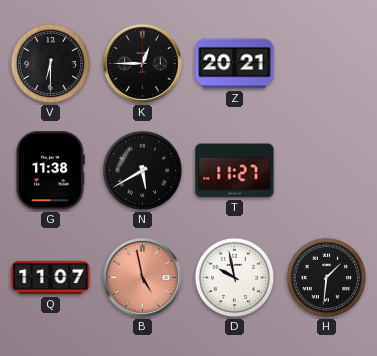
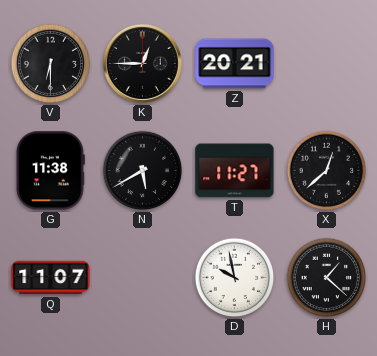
X: none -> 12:38 (327, 171)
B: 4:58 -> none (142, 277)
H: 1:31 -> 1:22 (327, 278)
